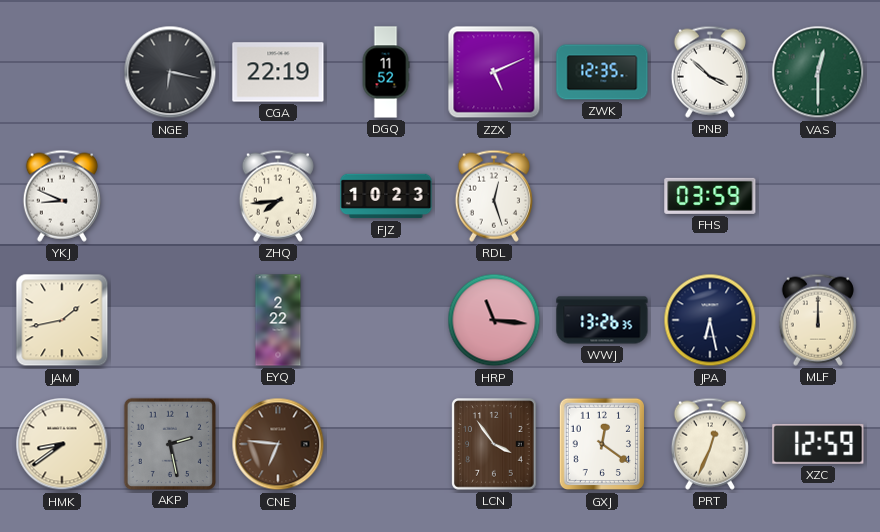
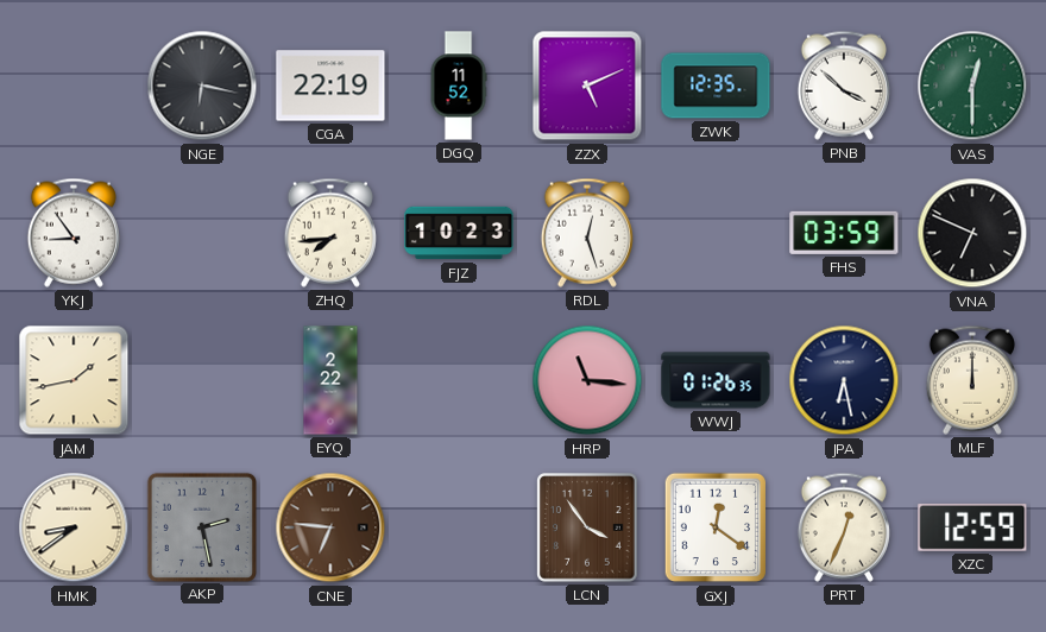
YKJ: 8:49 -> 8:54 (74, 233)
VNA: none -> 6:49 (972, 233)
WWJ: 13:26 -> 01:26 (716, 380)
